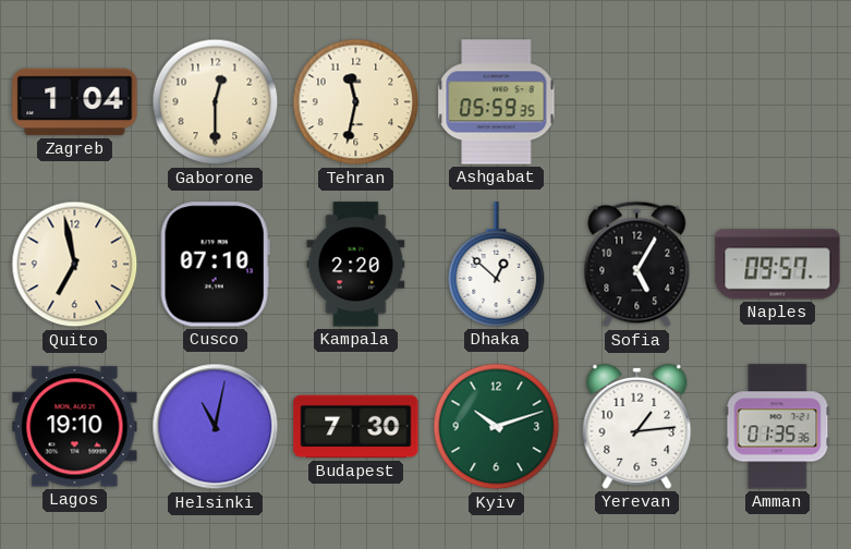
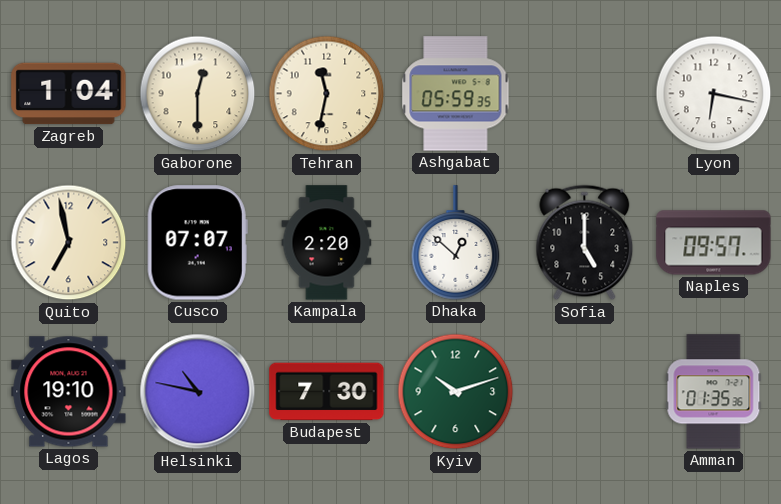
Lyon: none -> 6:17 (714, 94)
Cusco: 07:10 -> 07:07 (197, 243)
Sofia: 5:05 -> 5:00 (585, 243)
Helsinki: 11:02 -> 10:47 (198, 392)
Yerevan: 1:14 -> none (637, 426)
